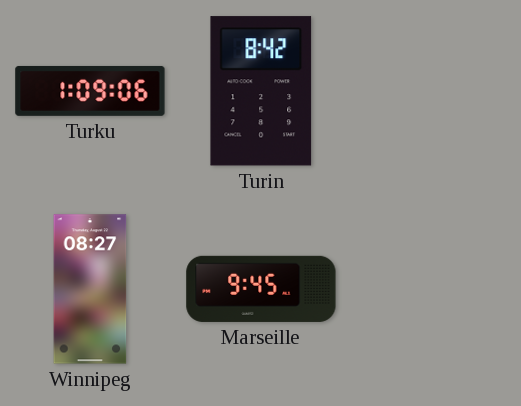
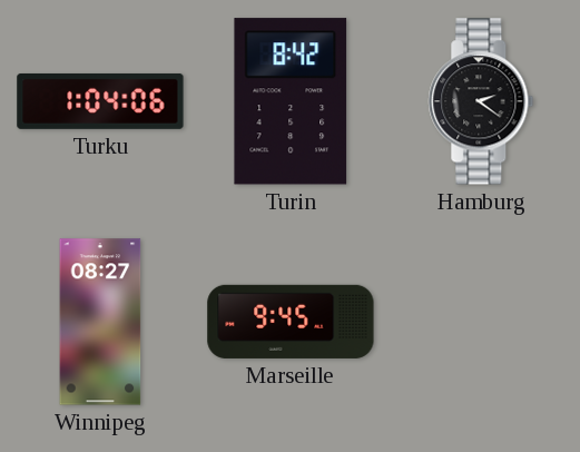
Turku: 1:09 -> 1:04 (100, 101)
Hamburg: none -> 2:21 (481, 101)
